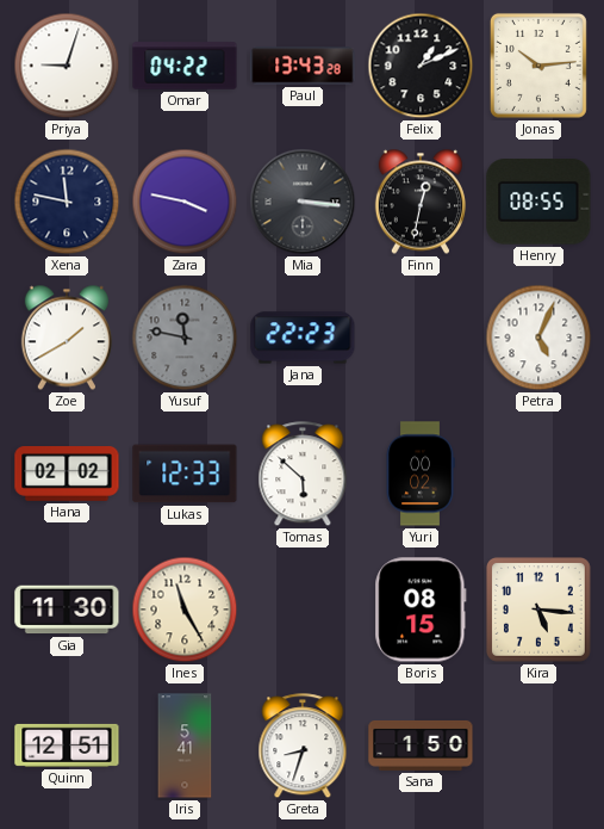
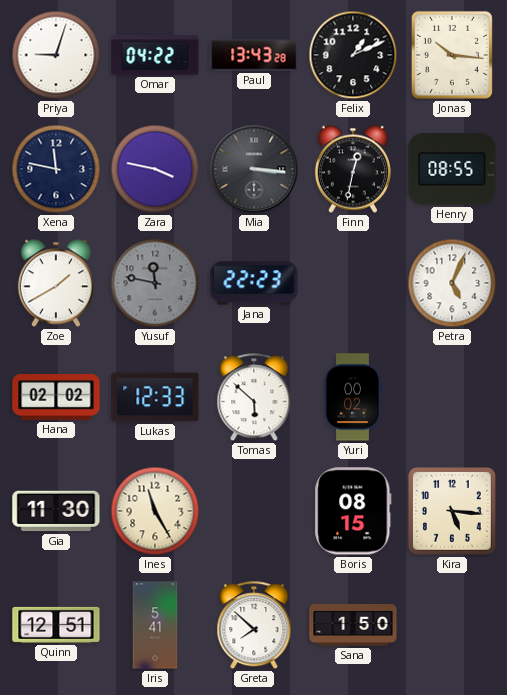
Jonas: 10:14 -> 10:16 (452, 55)
Greta: 8:33 -> 7:52 (254, 626)
